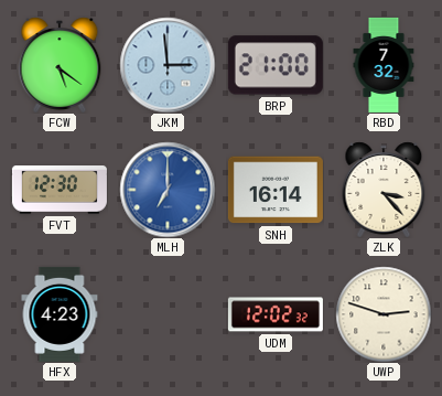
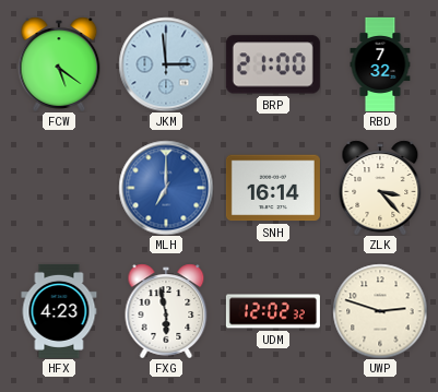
FVT: 12:30 -> none (60, 190)
FXG: none -> 5:58 (166, 311)
